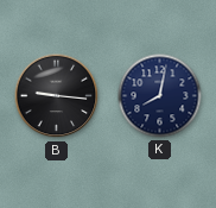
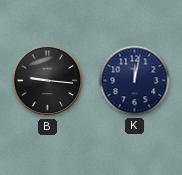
K: 8:02 -> 12:02 (135, 81)
